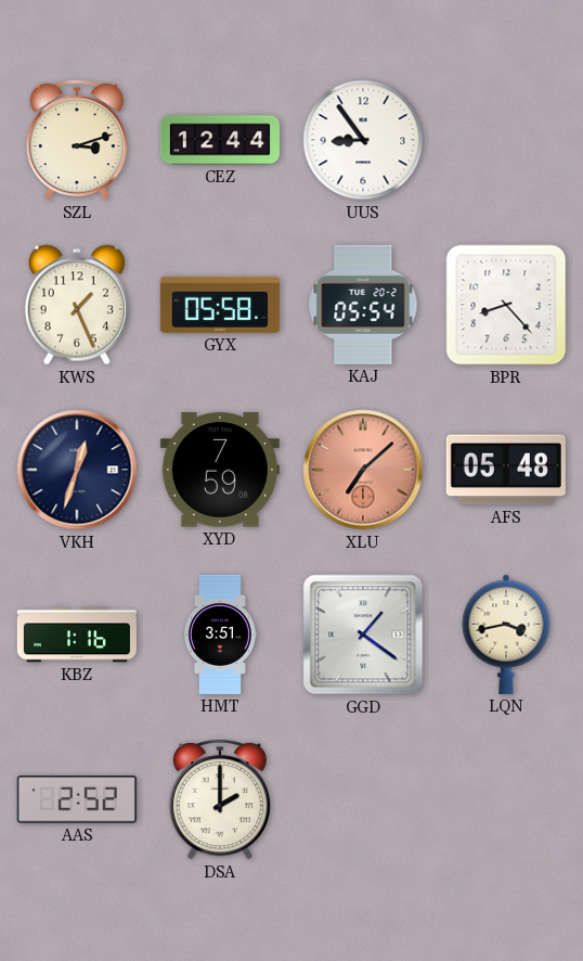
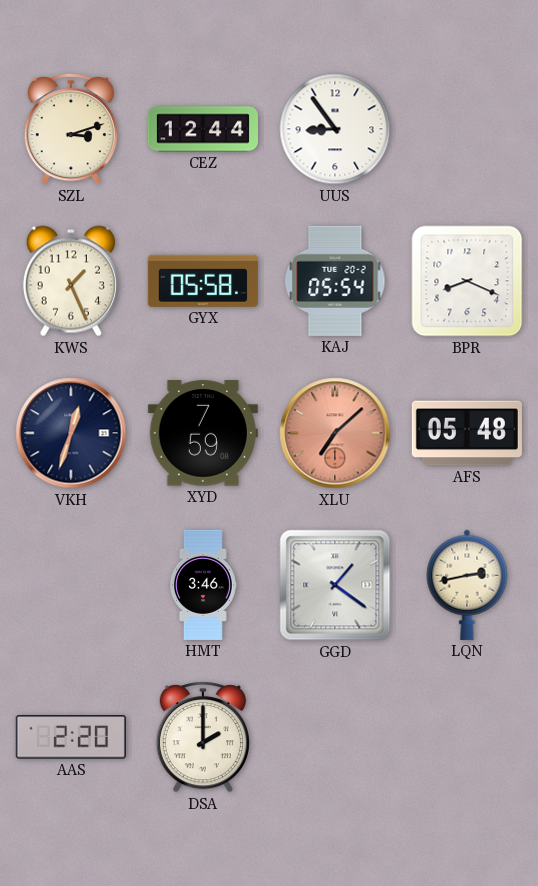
BPR: 8:23 -> 8:19 (467, 281)
KBZ: 1:16 -> none (77, 635)
HMT: 3:51 -> 3:46 (203, 585)
LQN: 3:43 -> 2:43 (467, 585)
AAS: 2:52 -> 2:20 (71, 737)
